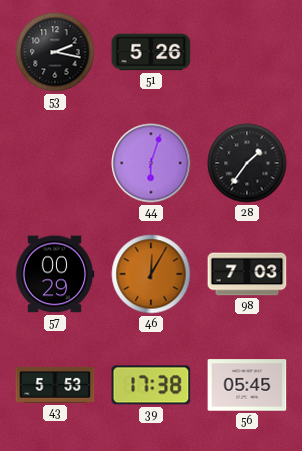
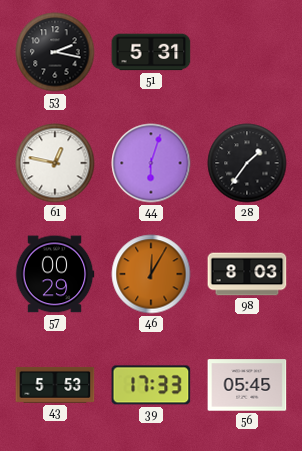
51: 5:26 -> 5:31 (151, 52)
61: none -> 12:47 (55, 163)
98: 7:03 -> 8:03 (247, 274)
39: 17:38 -> 17:33 (151, 385)
